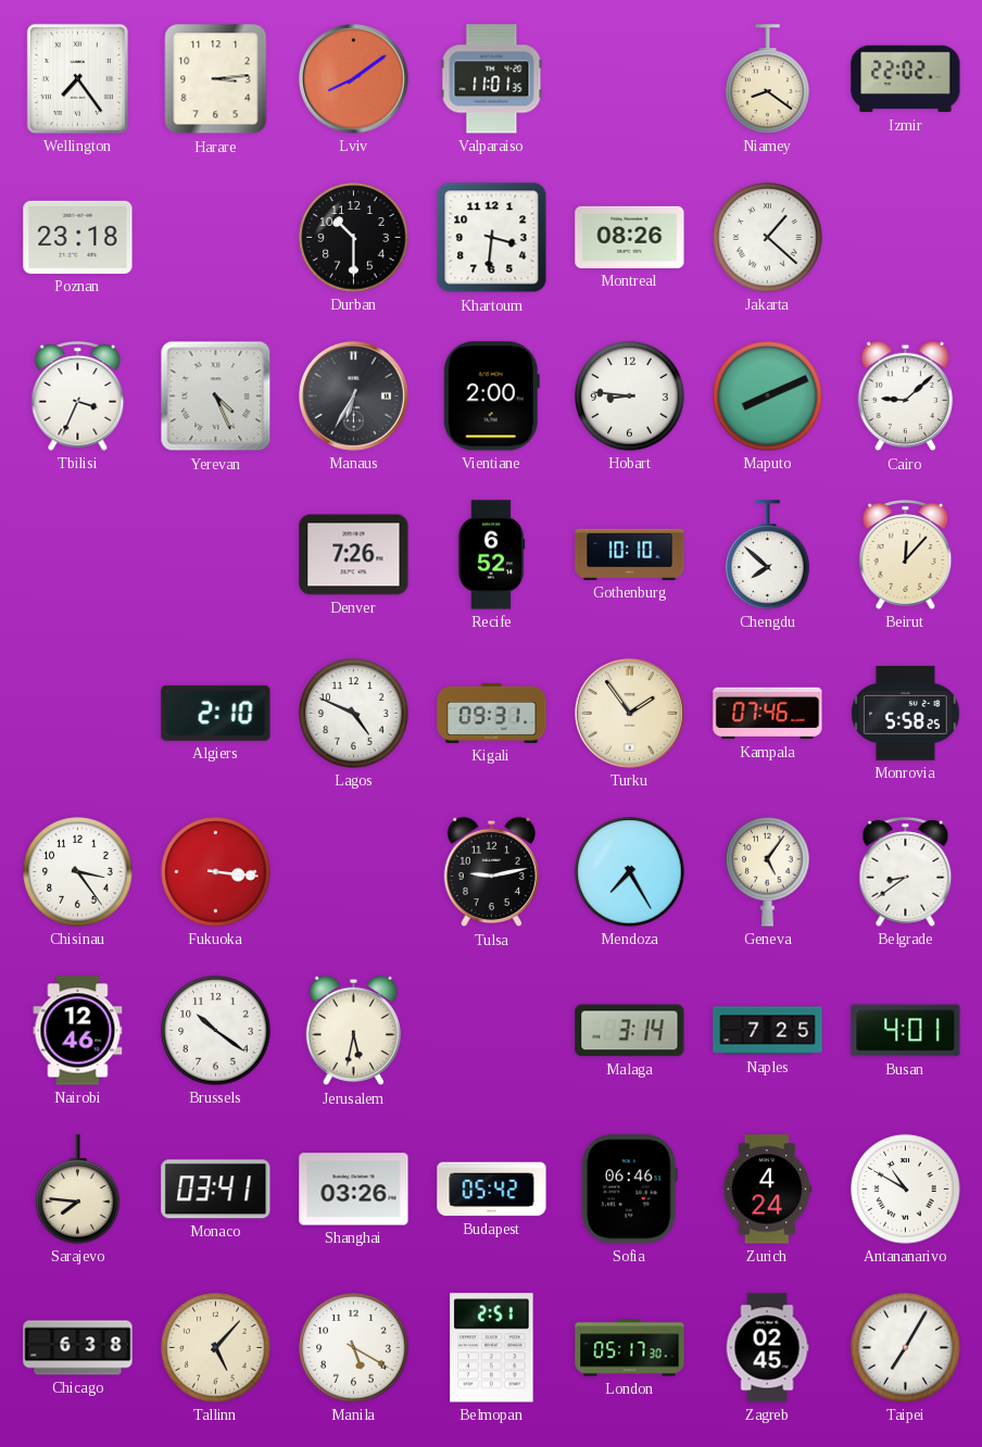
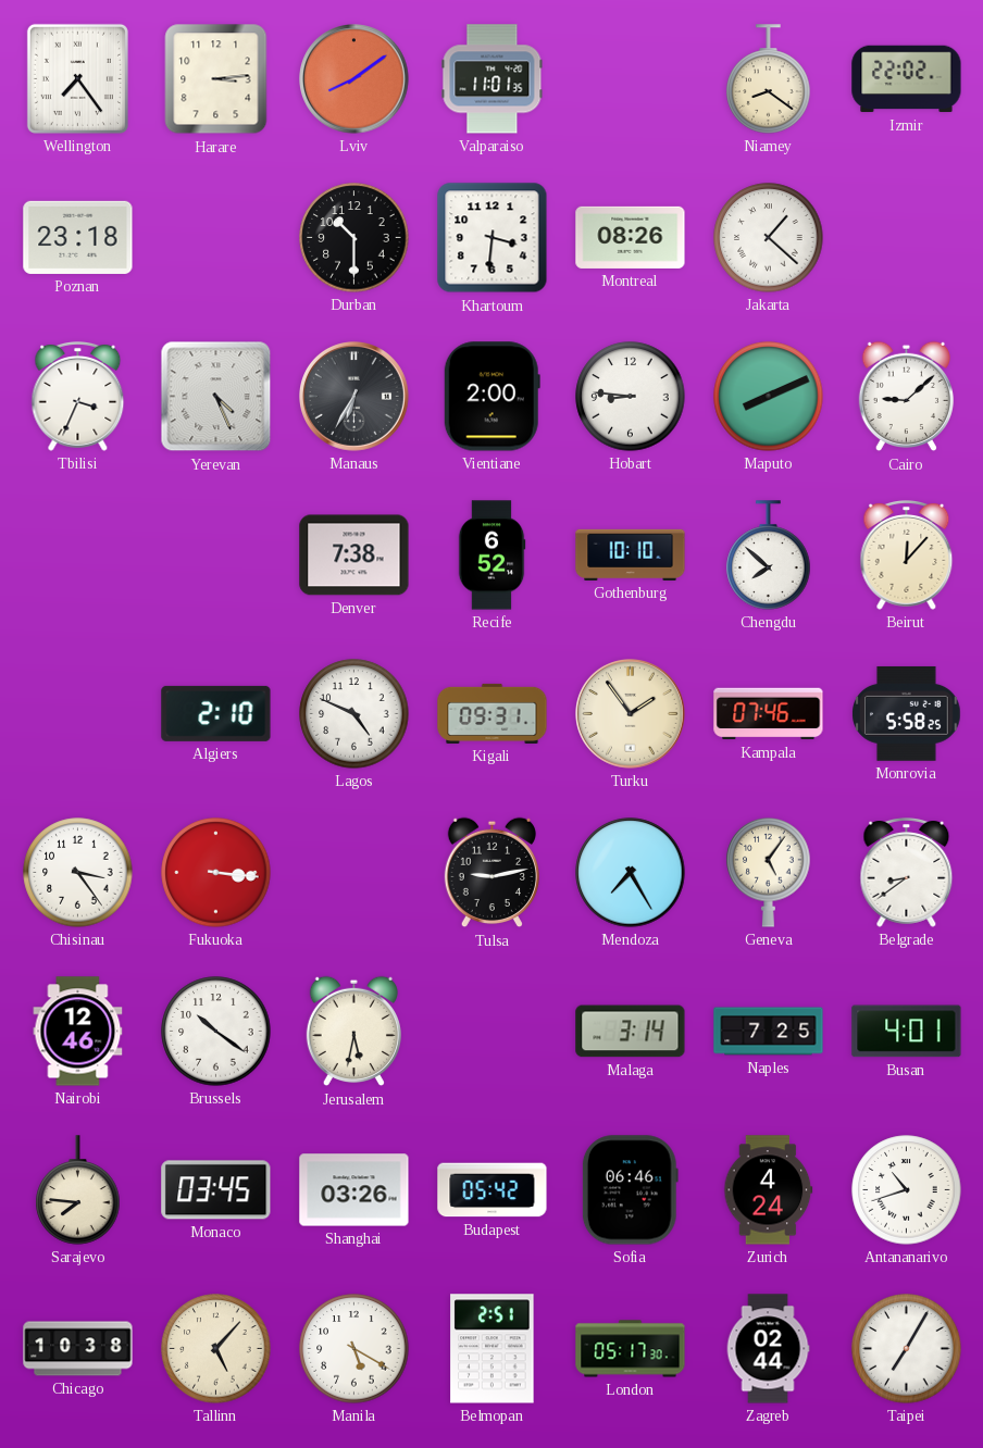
Denver: 7:26 -> 7:38 (354, 556)
Monaco: 03:41 -> 03:45 (216, 1190)
Antananarivo: 10:50 -> 10:42 (907, 1190)
Chicago: 6:38 -> 10:38 (78, 1349)
Zagreb: 02:45 -> 02:44 (768, 1349)
